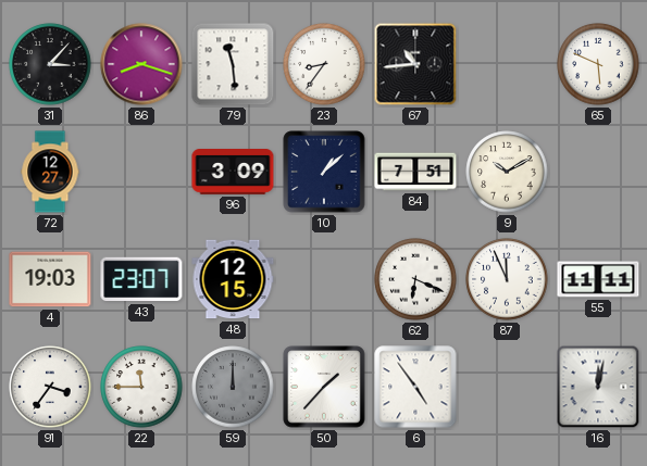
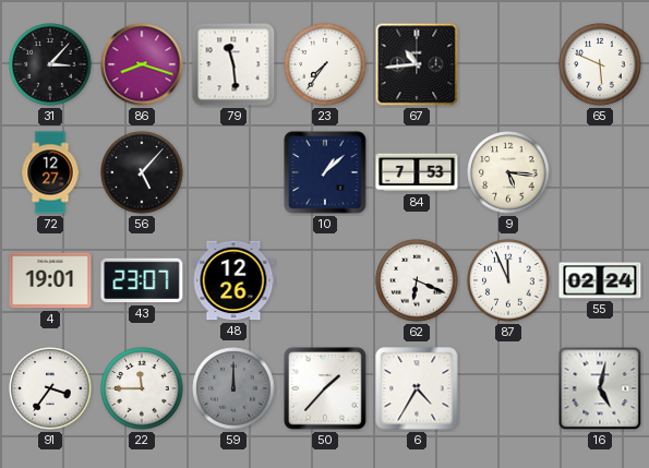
23: 8:36 -> 7:36 (325, 64)
56: none -> 5:07 (142, 172)
96: 3:09 -> none (233, 173)
84: 7:51 -> 7:53 (417, 172)
9: 10:10 -> 5:16 (508, 172)
4: 19:03 -> 19:01 (50, 280)
48: 12:15 -> 12:26 (233, 280)
55: 11:11 -> 02:24 (600, 280)
6: 4:54 -> 4:35 (417, 388)
16: 12:02 -> 5:02 (600, 388)
